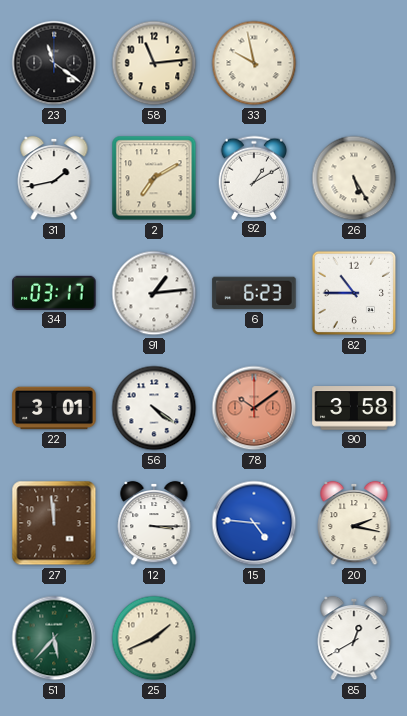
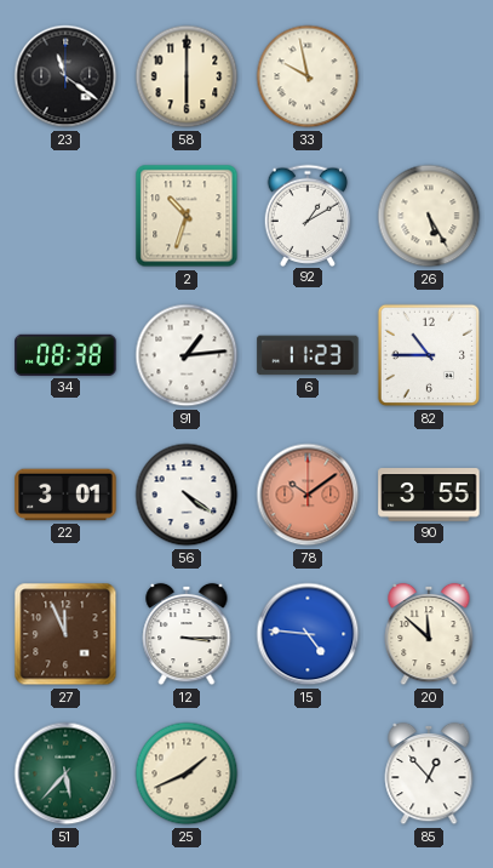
58: 11:14 -> 6:00 (187, 76)
31: 1:43 -> none (54, 178)
2: 7:10 -> 10:33 (187, 216)
34: 03:17 -> 08:38 (65, 355)
6: 6:23 -> 11:23 (308, 355)
90: 3:58 -> 3:55 (429, 495)
27: 11:59 -> 11:56 (65, 634)
20: 2:17 -> 11:52 (429, 634)
85: 12:40 -> 12:53 (429, 773)
